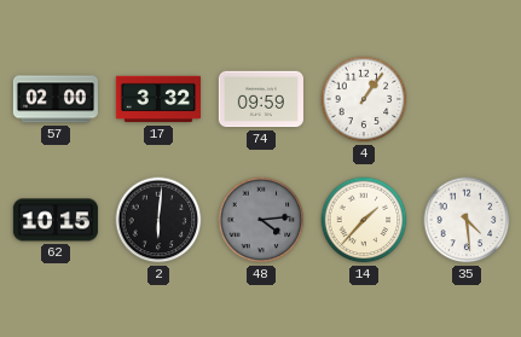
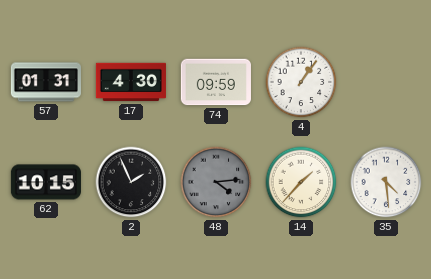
57: 02:00 -> 01:31 (46, 82)
17: 3:32 -> 4:30 (131, 82)
2: 6:01 -> 1:56 (131, 182)
